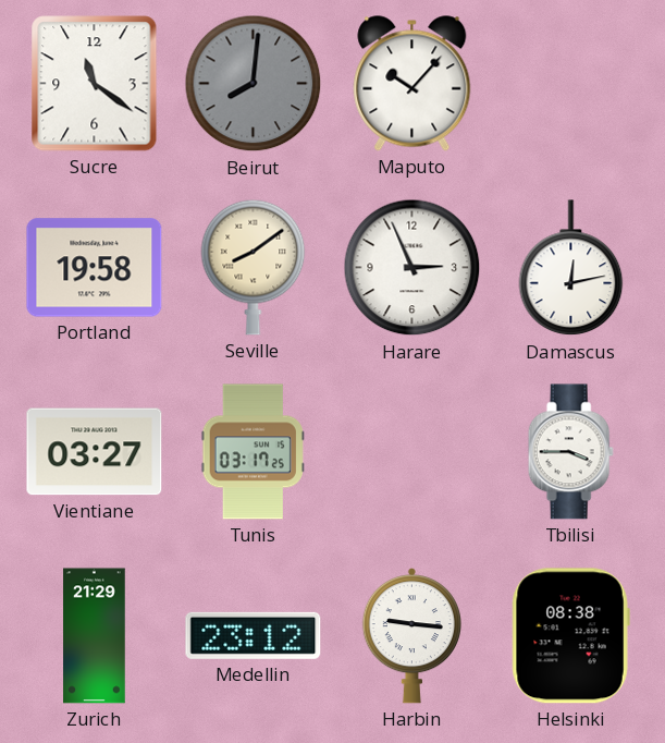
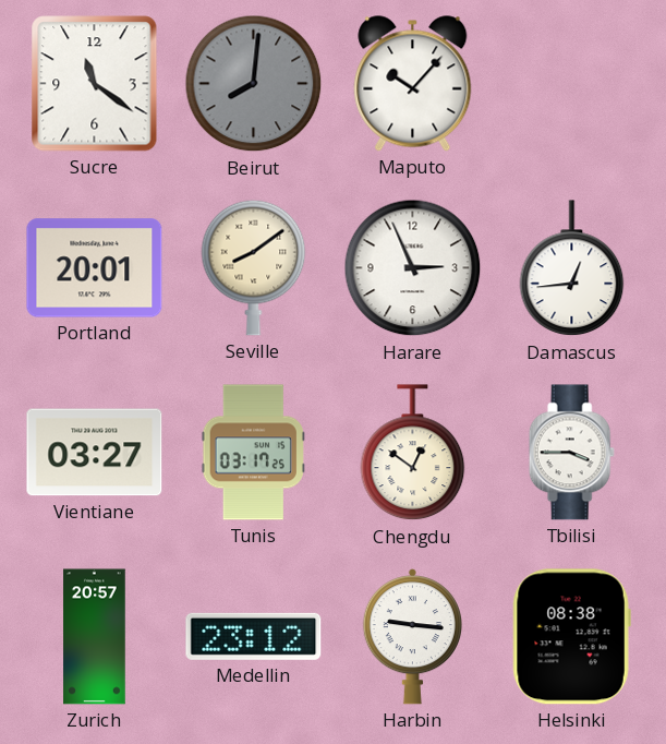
Portland: 19:58 -> 20:01 (95, 268)
Damascus: 12:13 -> 12:44 (572, 268)
Chengdu: none -> 12:51 (413, 453)
Zurich: 21:29 -> 20:57 (95, 637)
